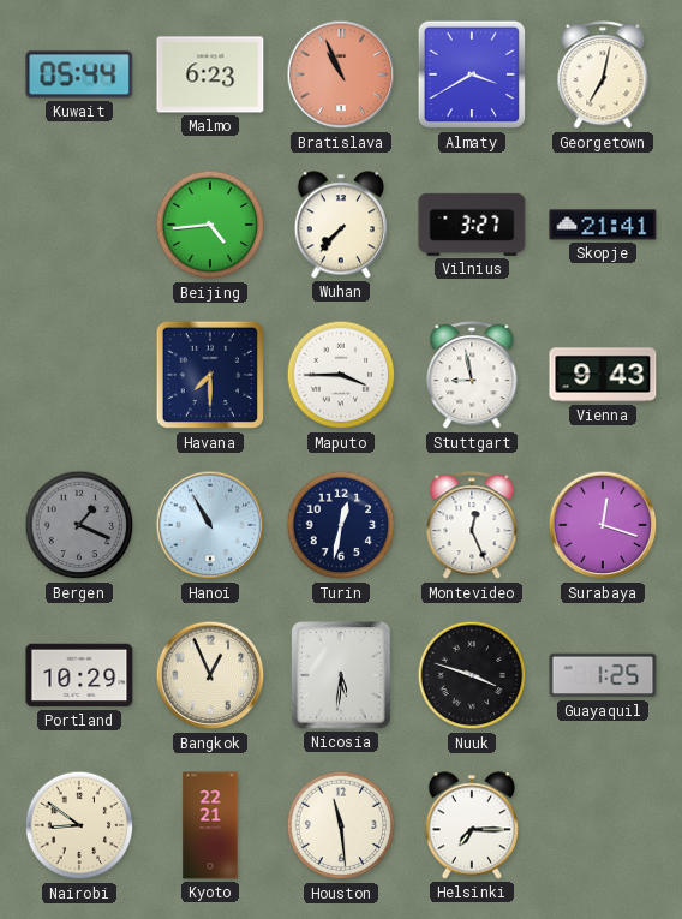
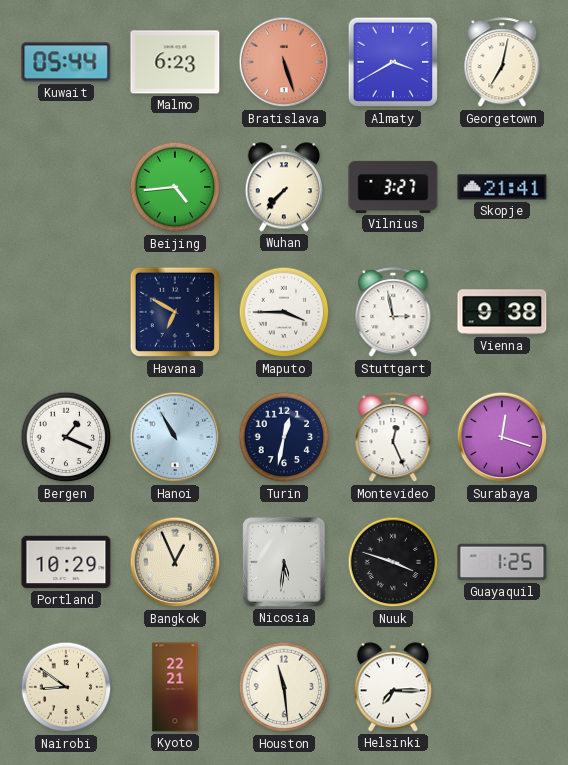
Bratislava: 10:56 -> 5:27 (284, 62)
Havana: 7:30 -> 6:50 (175, 312)
Stuttgart: 8:58 -> 2:58 (393, 313)
Vienna: 9:43 -> 9:38 (502, 312)
Bergen dial: grey -> white (66, 437)
